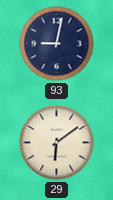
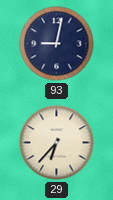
29: 6:09 -> 6:37 (57, 143)
